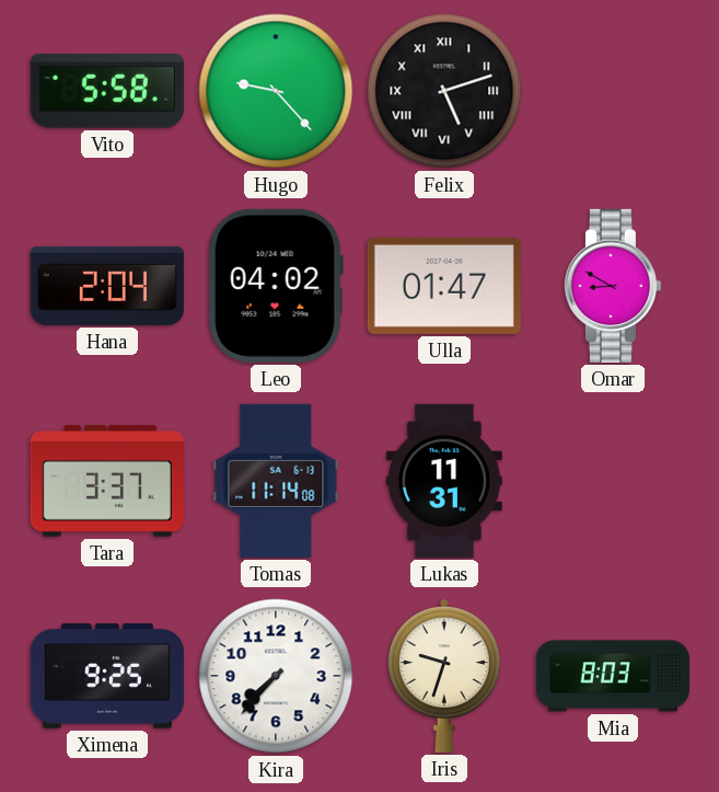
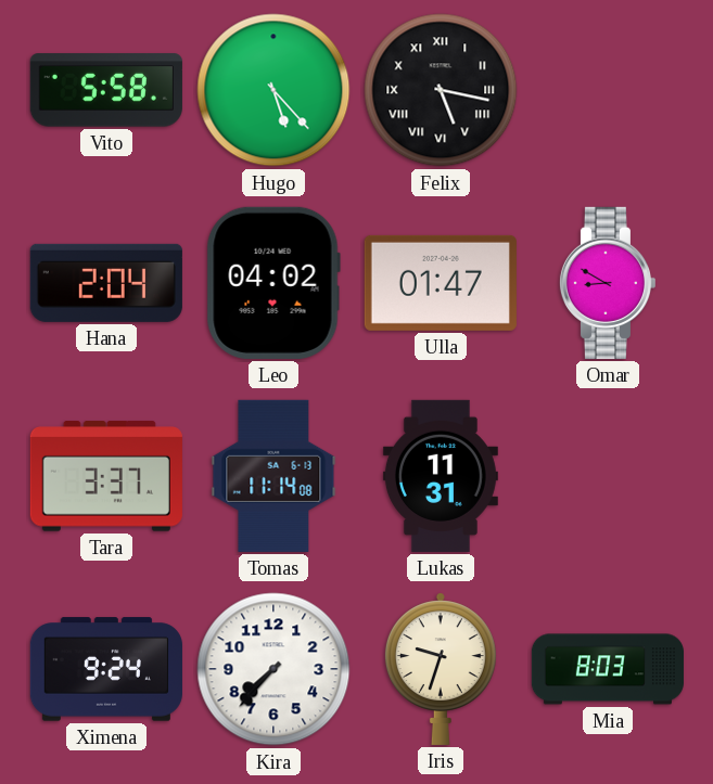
Hugo: 9:23 -> 5:23 (273, 90)
Felix: 5:12 -> 5:17 (441, 90)
Ximena: 9:25 -> 9:24 (106, 669)
